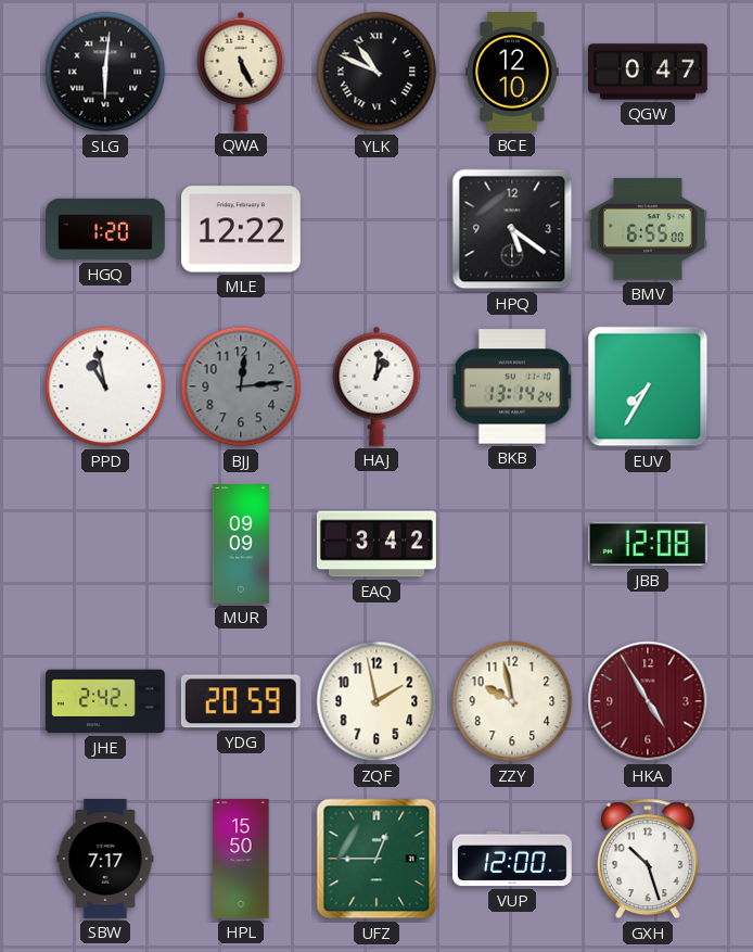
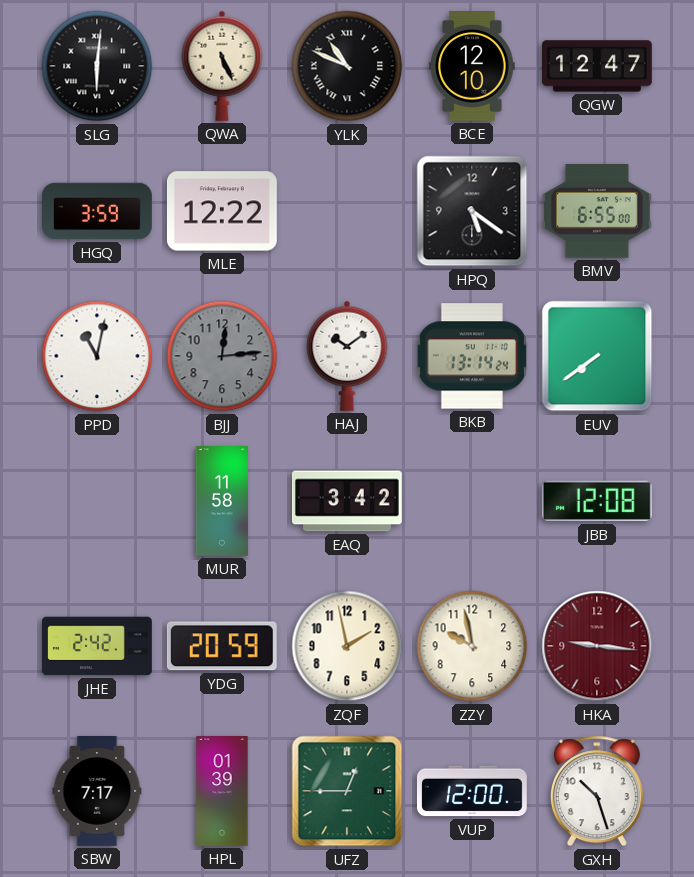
QGW: 0:47 -> 12:47 (598, 66)
HGQ: 1:20 -> 3:59 (98, 211)
PPD: 10:58 -> 11:02 (97, 356)
HAJ: 1:01 -> 10:09 (347, 356)
EUV: 7:35 -> 7:39 (597, 356)
MUR: 09:09 -> 11:58 (222, 502)
HKA: 4:55 -> 9:16 (597, 646)
HPL: 15:50 -> 01:39 (222, 792)
